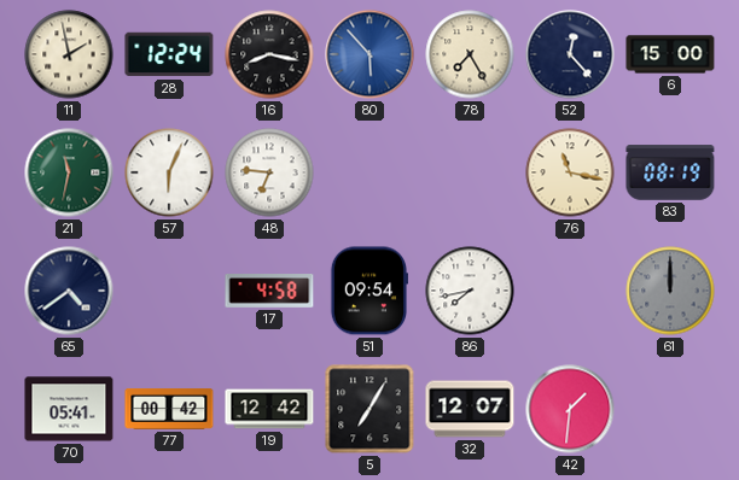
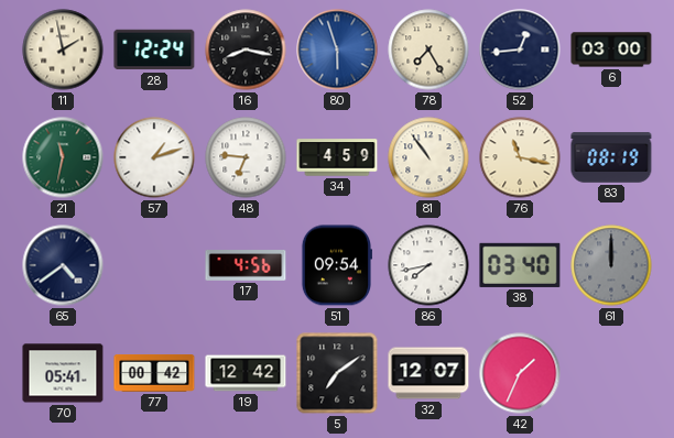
80: 5:53 -> 5:57 (337, 50)
52: 12:23 -> 12:44 (520, 50)
6: 15:00 -> 03:00 (611, 50)
57: 6:04 -> 1:12 (154, 157)
34: none -> 4:59 (337, 157)
81: none -> 10:54 (428, 157)
17: 4:58 -> 4:56 (246, 266)
38: none -> 03:40 (520, 265)
5: 7:05 -> 7:09 (337, 373)
42: 1:31 -> 1:34 (520, 373)
